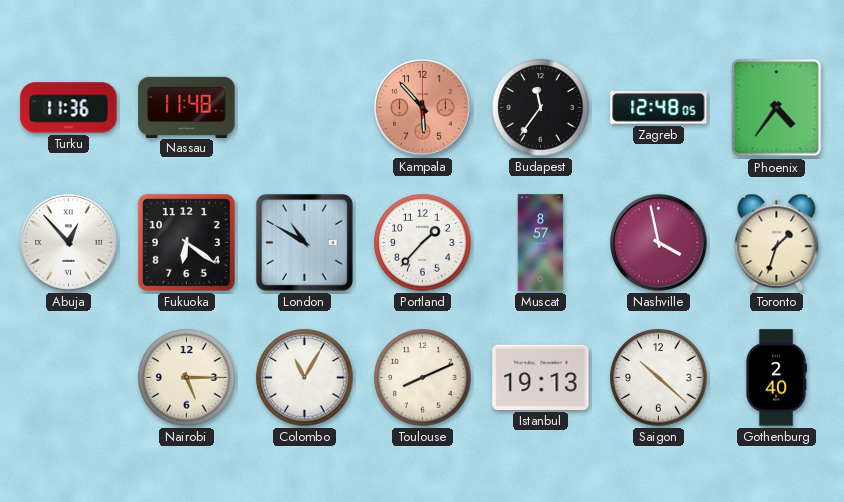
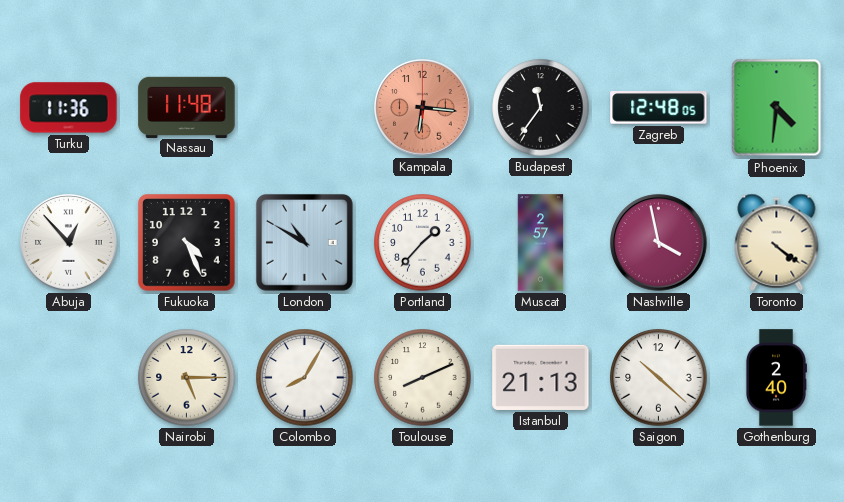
Kampala: 5:53 -> 6:16 (423, 108)
Phoenix: 4:36 -> 4:31 (777, 108)
Fukuoka: 6:21 -> 4:26 (187, 243)
Muscat: 8:57 -> 2:57 (541, 243)
Toronto: 1:33 -> 4:21 (777, 242)
Colombo: 11:05 -> 8:05 (305, 378)
Istanbul: 19:13 -> 21:13 (541, 377)
